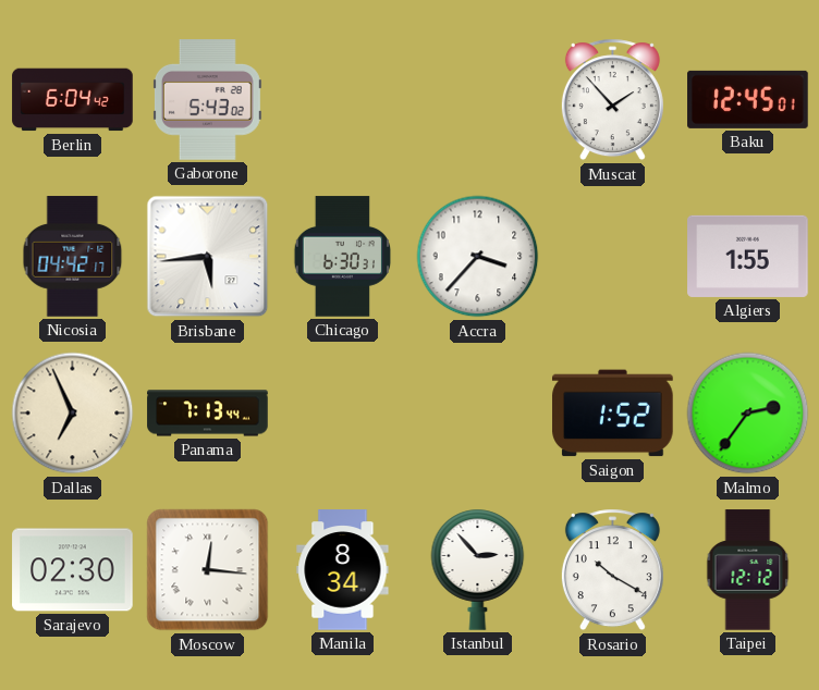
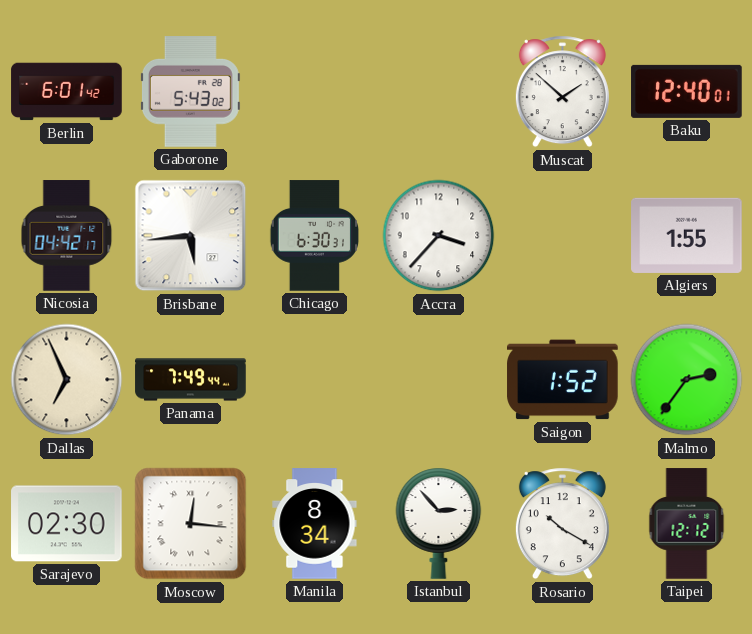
Berlin: 6:04 -> 6:01 (67, 92)
Muscat: 1:53 -> 1:52 (562, 92)
Baku: 12:45 -> 12:40 (687, 91)
Panama: 7:13 -> 7:49 (191, 380)
